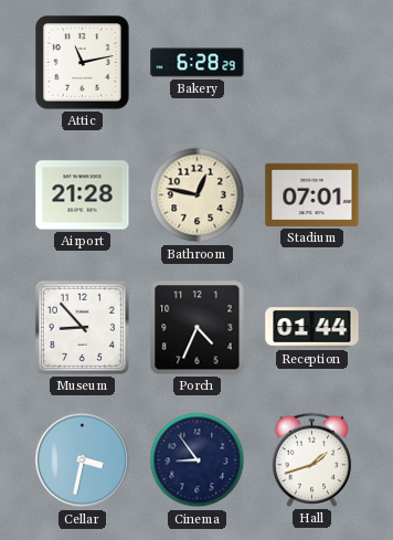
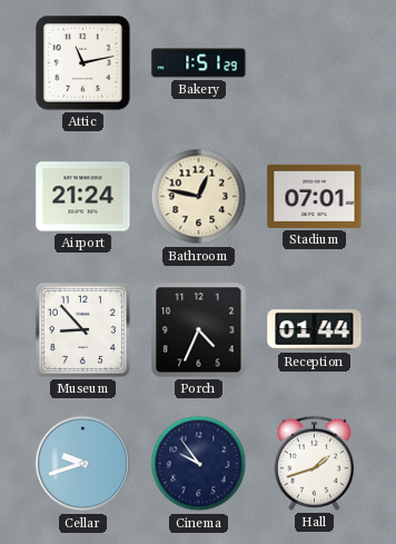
Bakery: 6:28 -> 1:51 (199, 63)
Airport: 21:28 -> 21:24 (83, 197)
Cellar: 3:32 -> 9:42 (83, 464)
Cinema: 8:54 -> 9:54 (199, 464)
